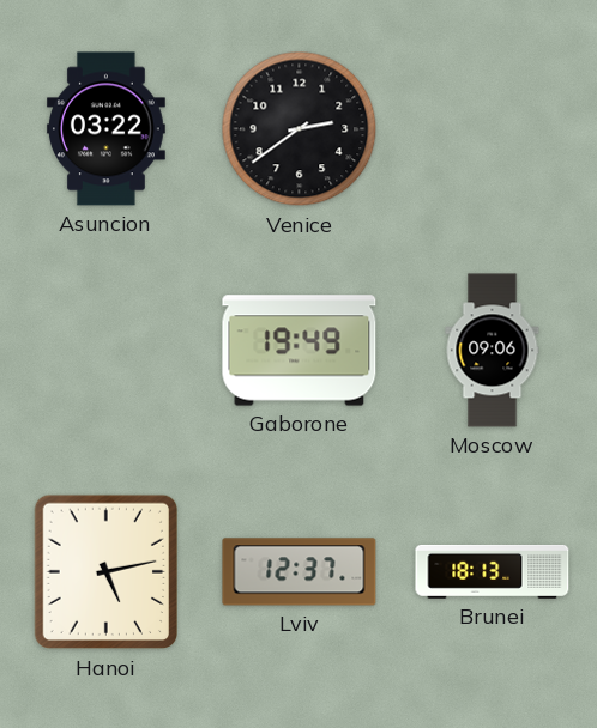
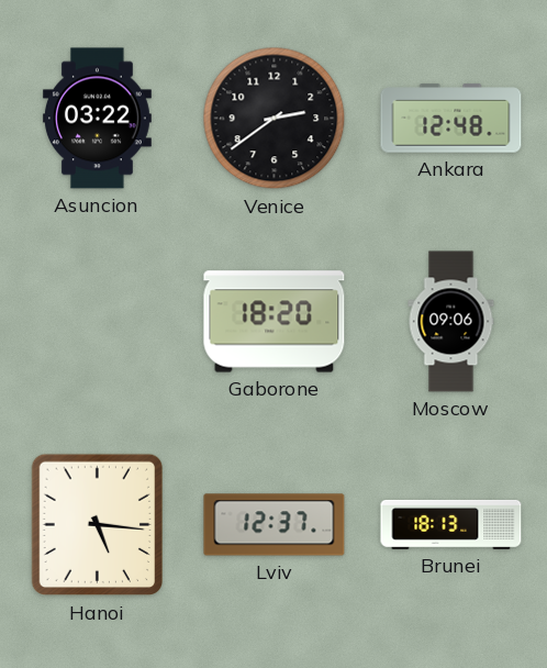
Ankara: none -> 12:48 (451, 119)
Gaborone: 19:49 -> 18:20 (275, 322)
Hanoi: 5:13 -> 5:16 (97, 525)
